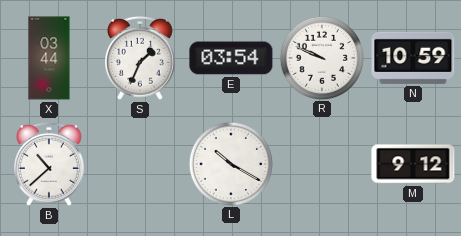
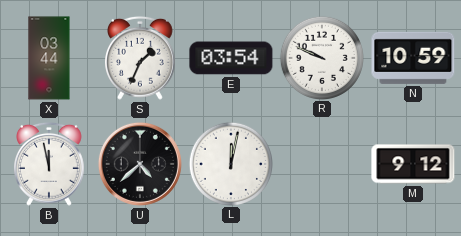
B: 10:38 -> 11:58 (50, 164)
U: none -> 4:38 (140, 164)
L: 10:20 -> 12:02 (230, 163)
